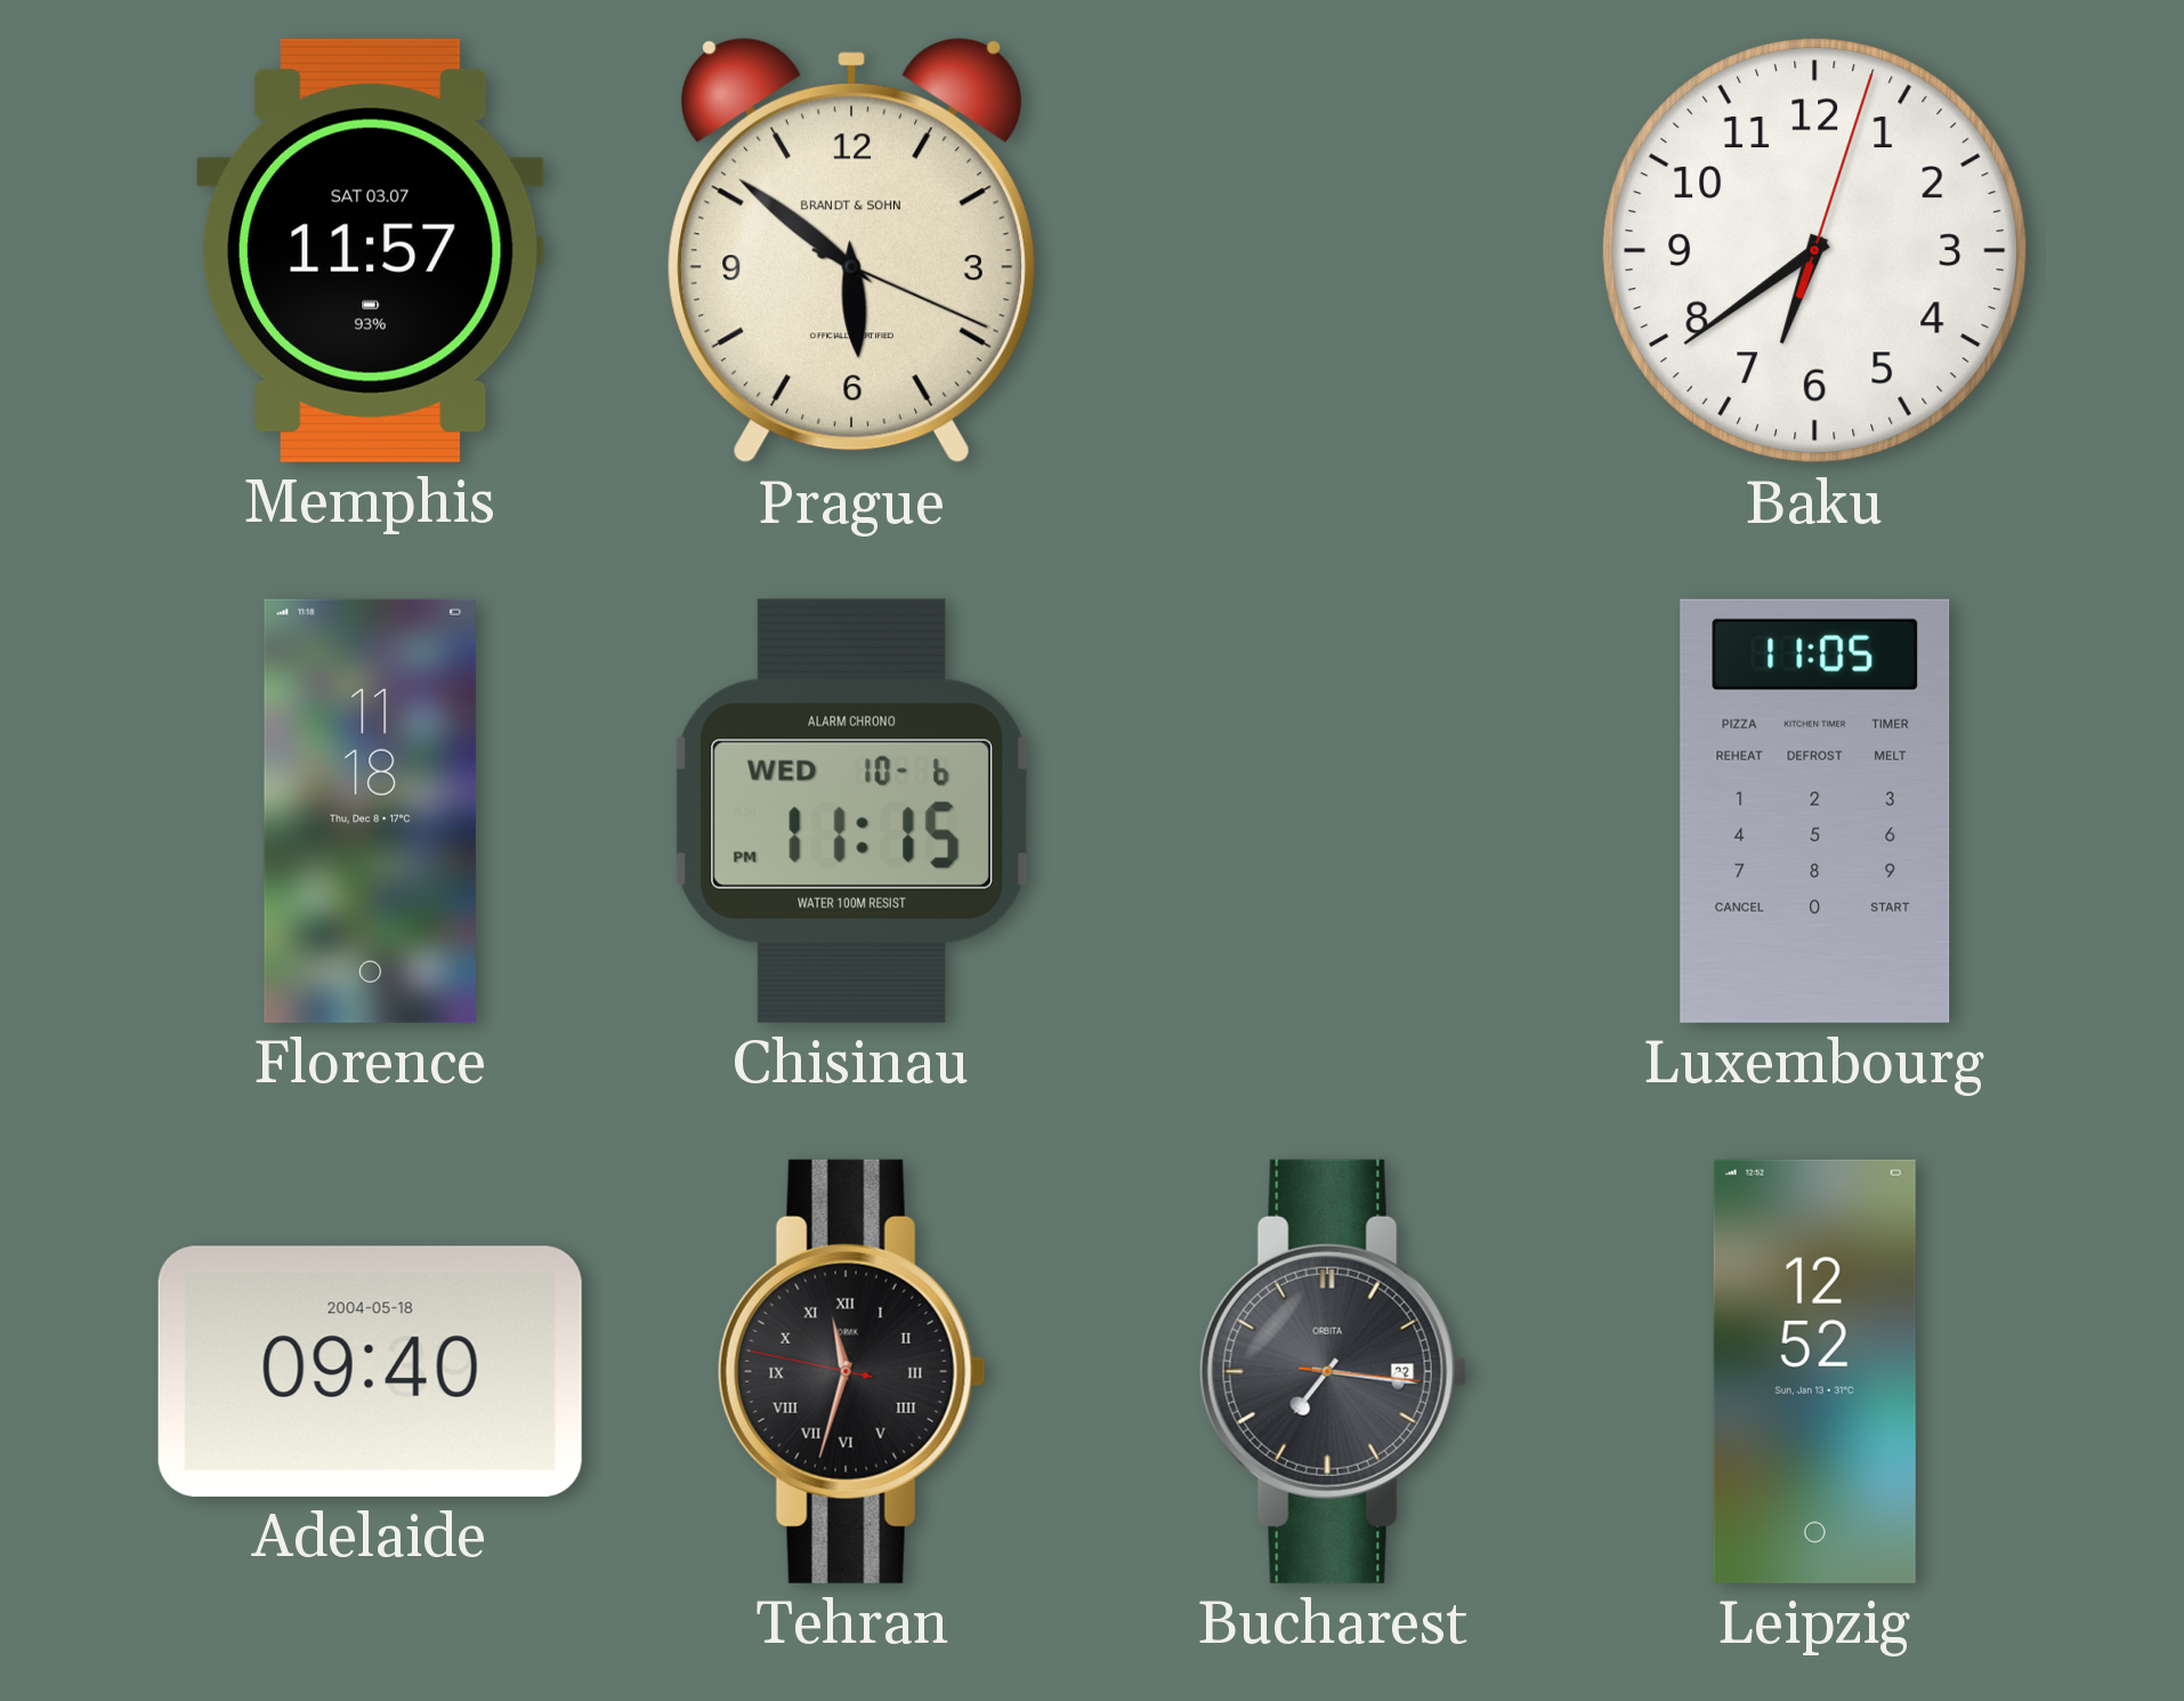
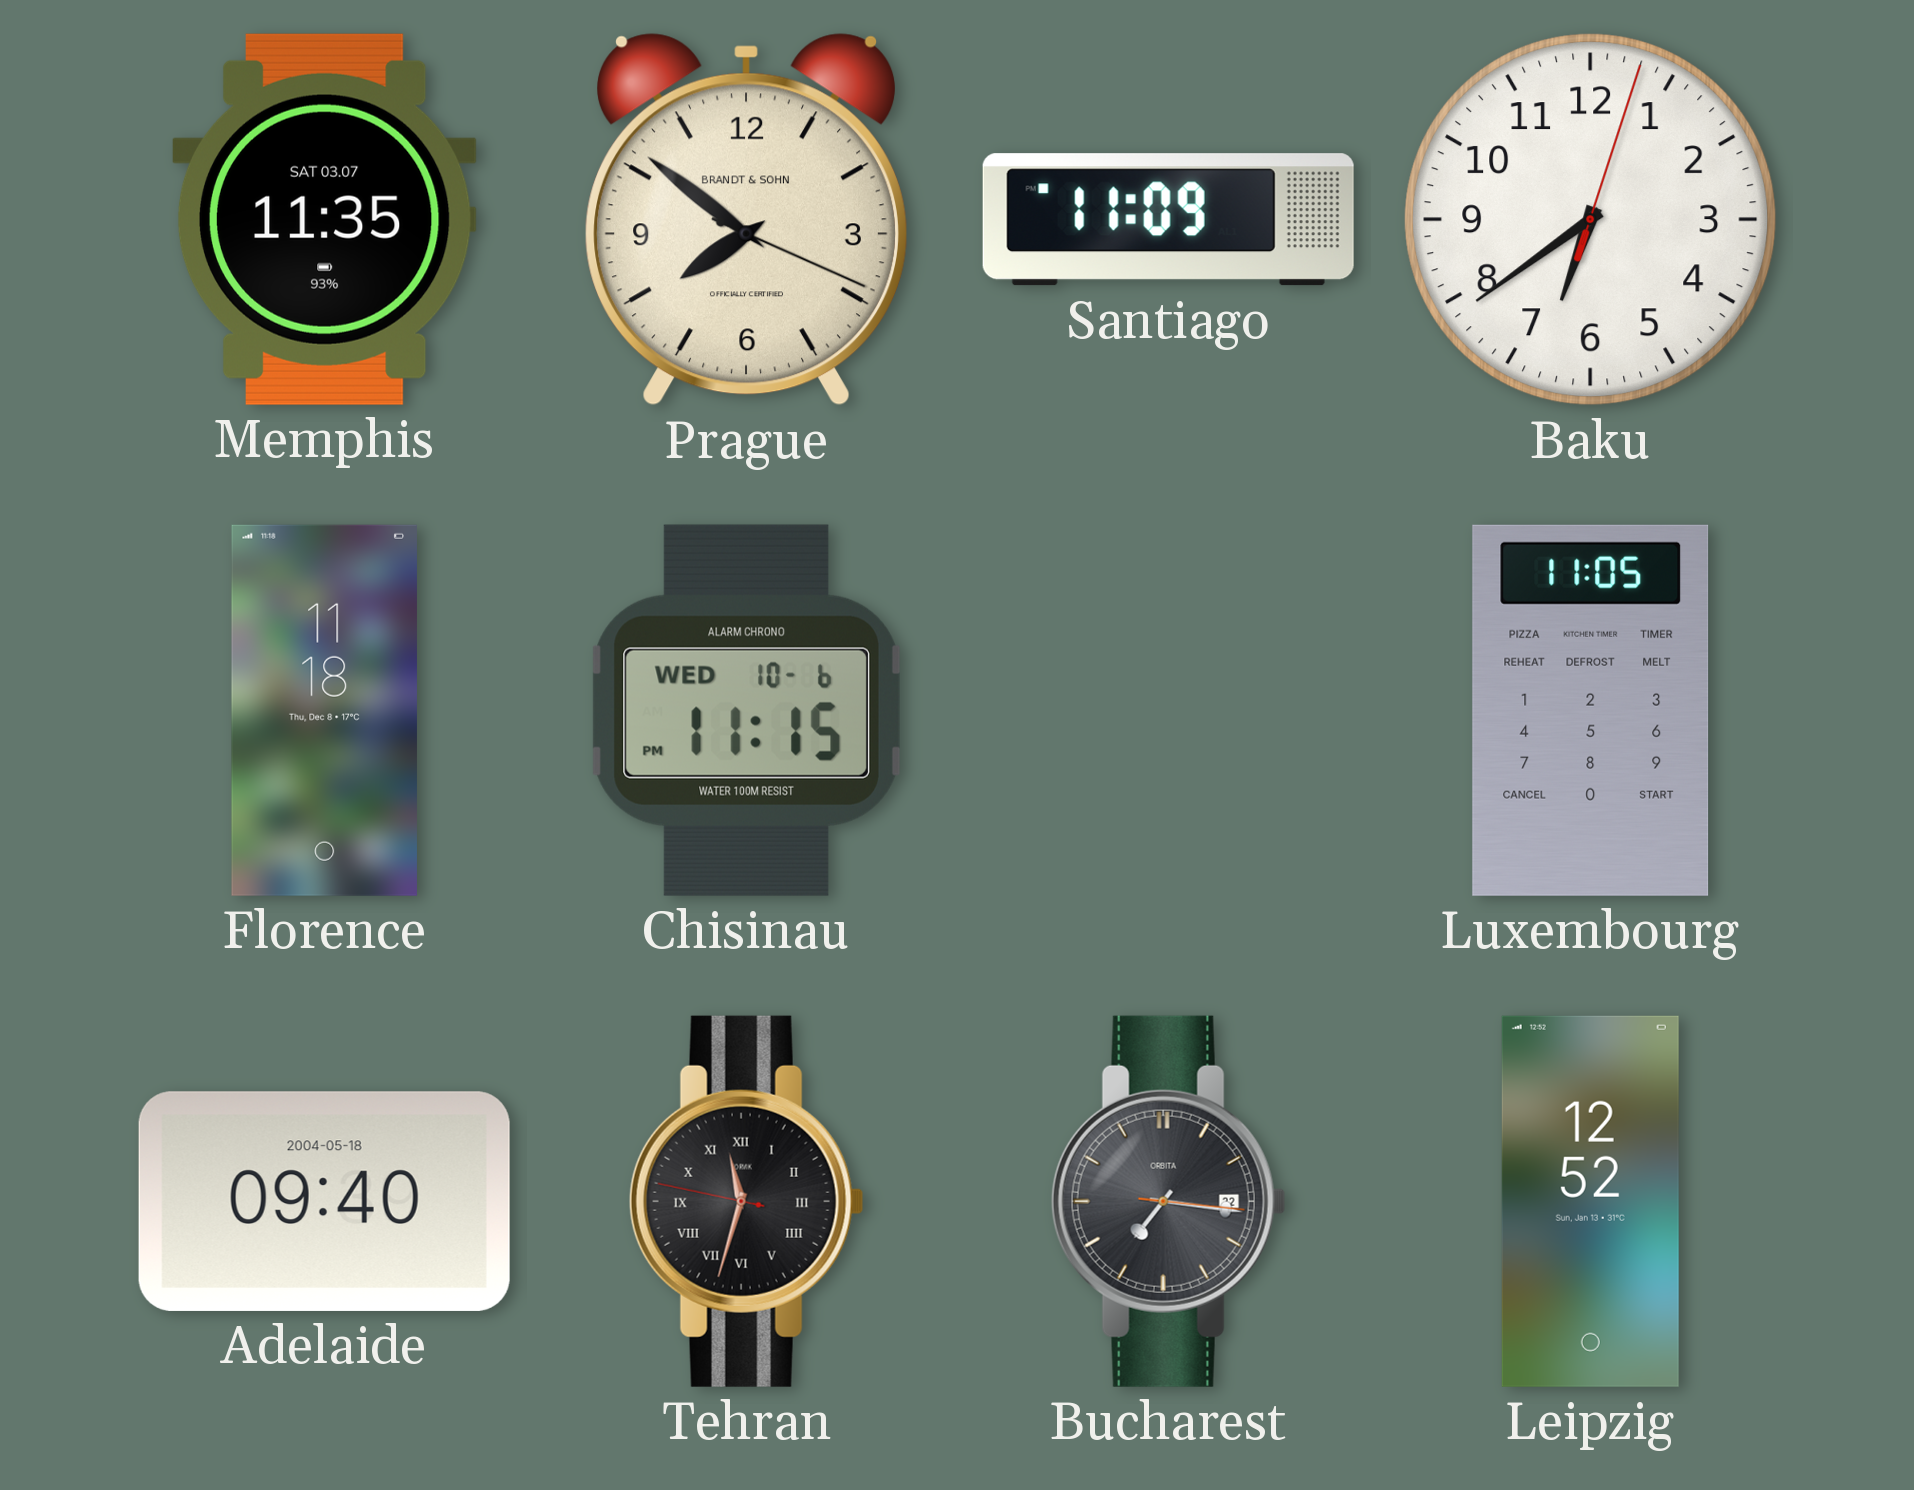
Memphis: 11:57 -> 11:35 (324, 219)
Prague: 5:51 -> 7:51 (746, 220)
Santiago: none -> 11:09 (1168, 220)
